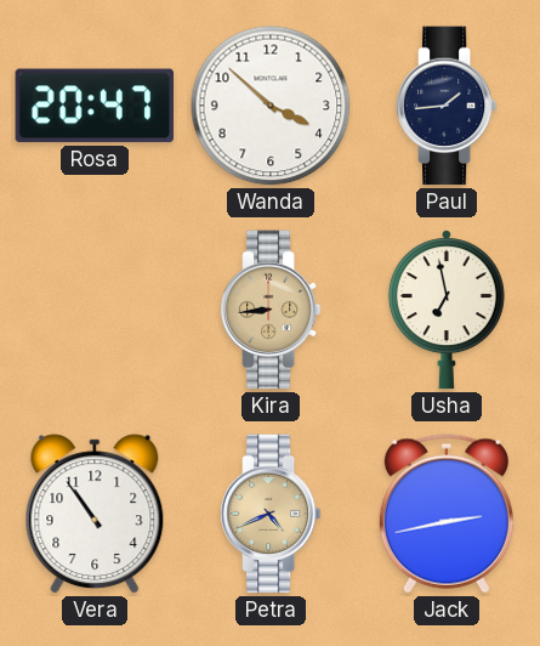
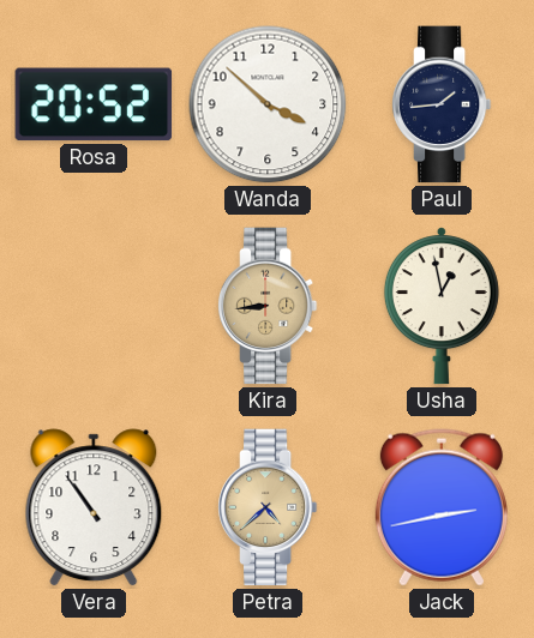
Rosa: 20:47 -> 20:52 (94, 104)
Usha: 6:58 -> 12:58 (442, 306)
Petra: 4:41 -> 4:38 (268, 507)
